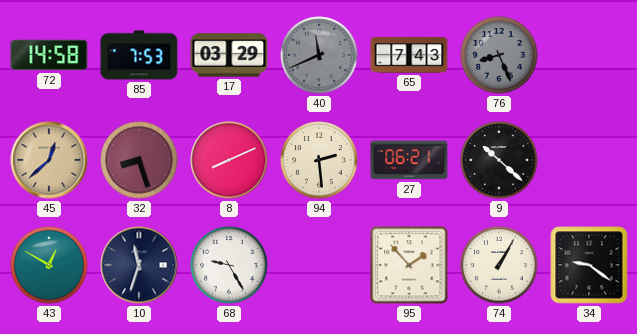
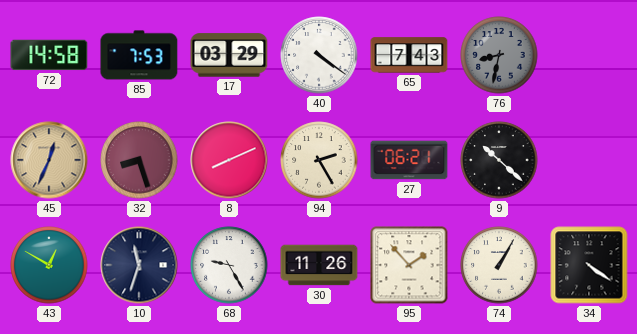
40: 11:41 -> 4:21 (319, 55)
40 dial: grey -> white (319, 55)
76: 8:26 -> 8:32 (499, 55)
45: 12:38 -> 12:34 (49, 160)
94: 2:29 -> 2:25 (319, 160)
30: none -> 11:26 (319, 265)
34: 9:21 -> 4:21 (589, 265)
